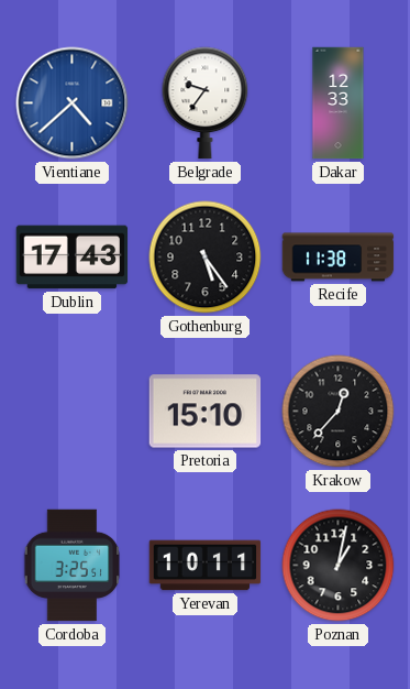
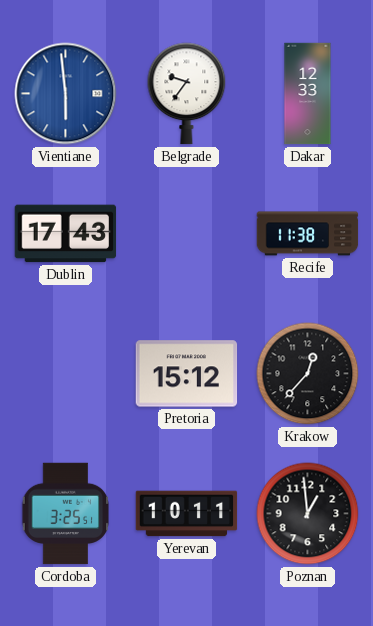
Vientiane: 4:38 -> 5:59 (66, 94)
Gothenburg: 5:24 -> none (206, 258)
Pretoria: 15:10 -> 15:12 (187, 374)
Poznan: 1:02 -> 12:59 (308, 514)
